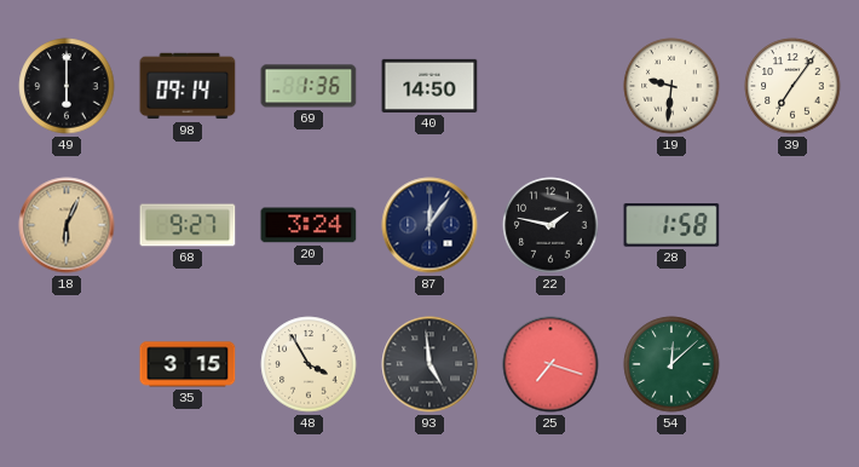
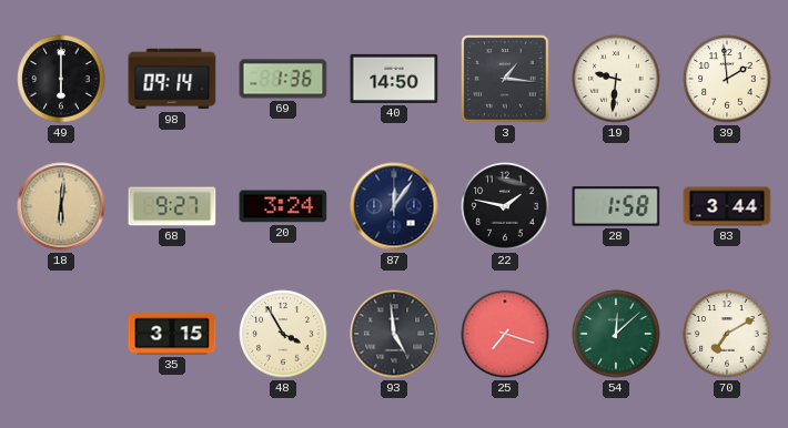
3: none -> 1:16 (505, 79)
39: 7:06 -> 1:59 (727, 79)
18: 6:04 -> 6:01 (61, 206)
83: none -> 3:44 (727, 206)
70: none -> 7:10 (727, 334)
